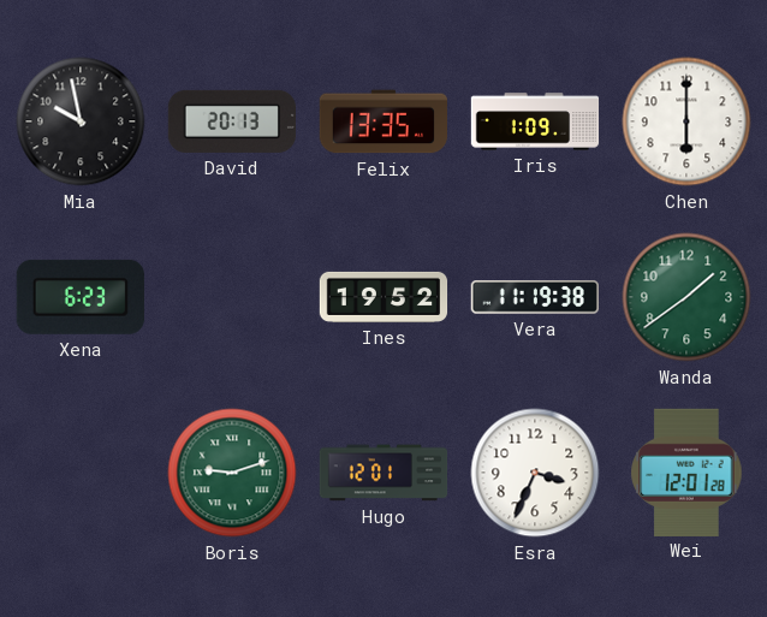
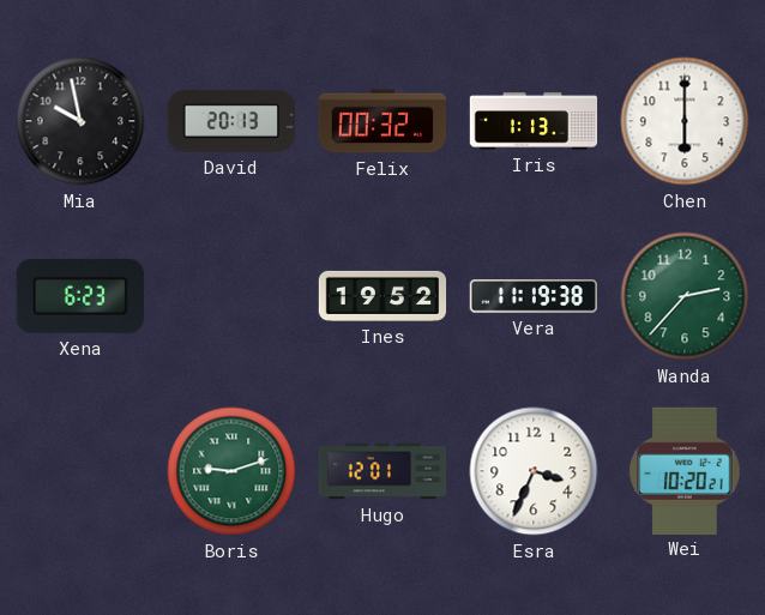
Felix: 13:35 -> 00:32 (381, 121)
Iris: 1:09 -> 1:13 (534, 121)
Wanda: 1:39 -> 2:37 (685, 296)
Wei: 12:01 -> 10:20 (685, 470)
